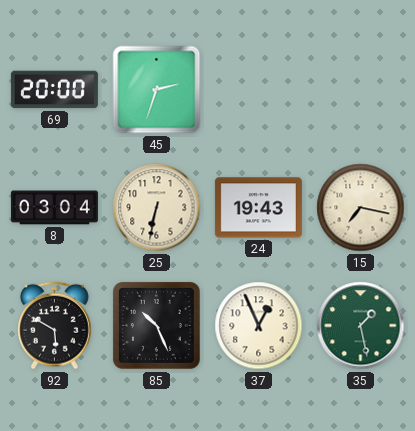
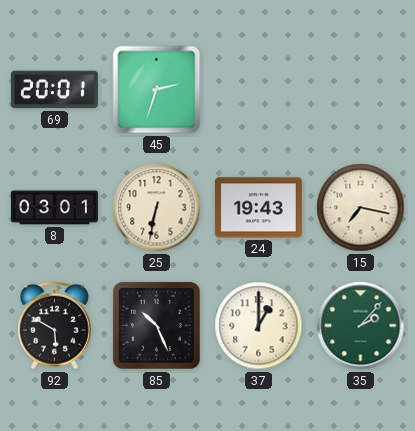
69: 20:00 -> 20:01 (54, 90)
8: 03:04 -> 03:01 (54, 208)
37: 12:56 -> 1:00 (259, 326)
35: 1:28 -> 2:07 (361, 326)
